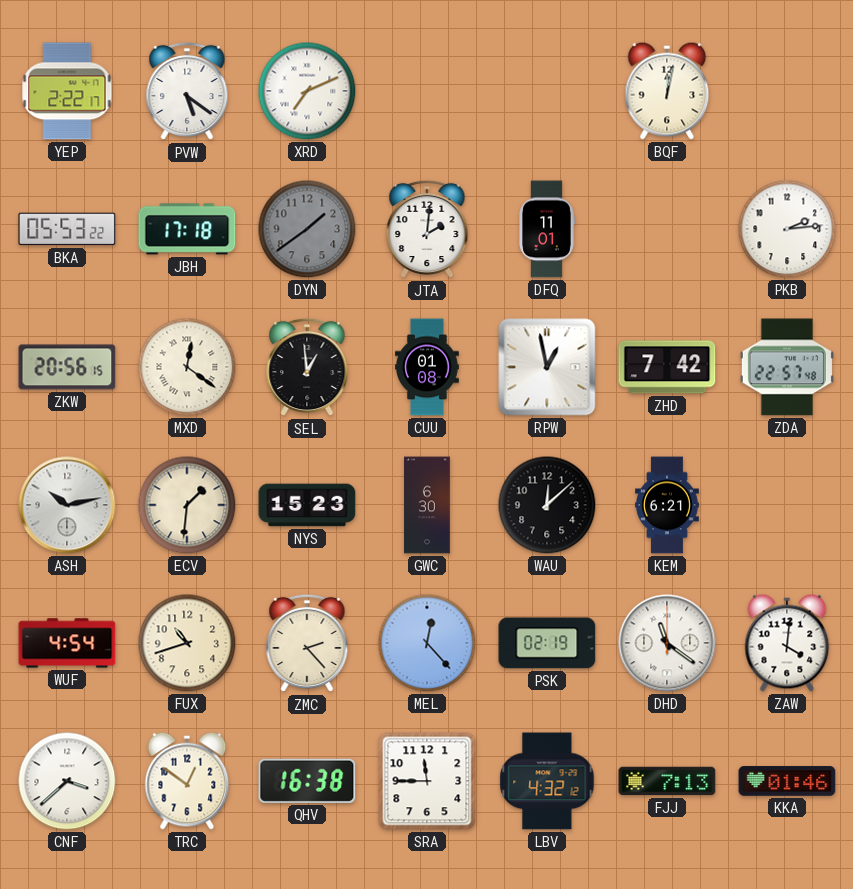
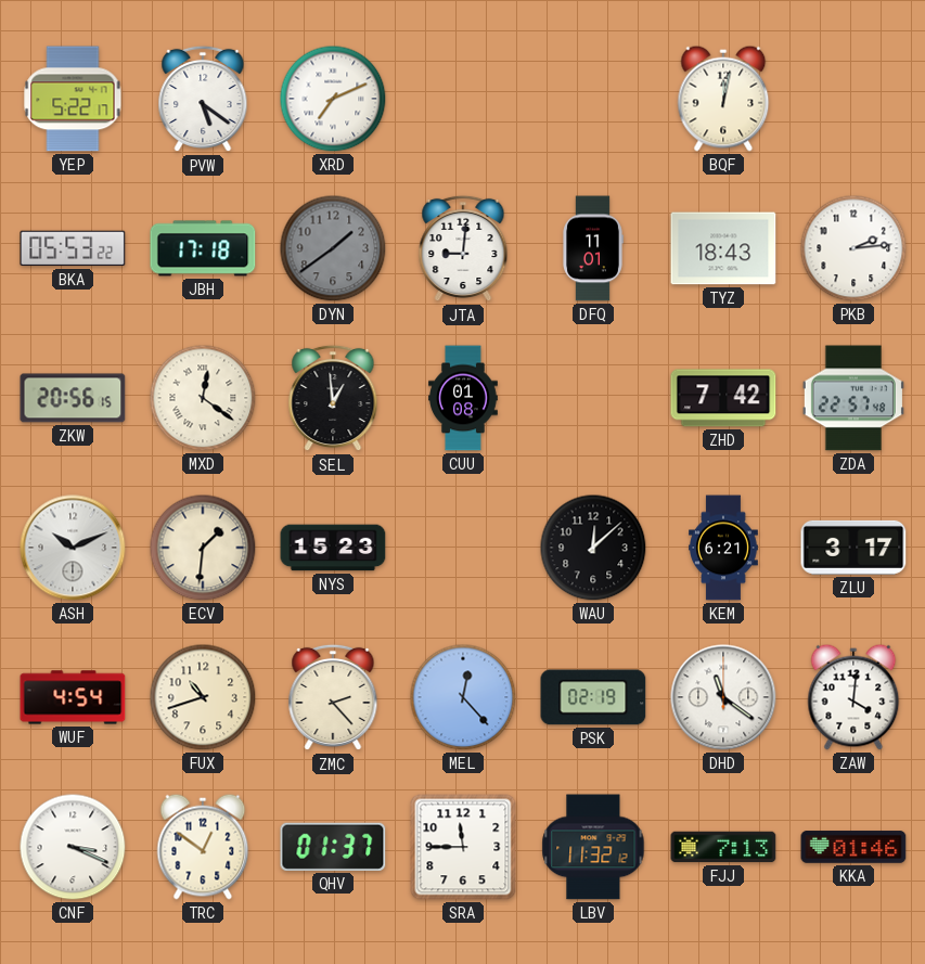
YEP: 2:22 -> 5:22 (73, 99)
JTA: 2:01 -> 9:01 (463, 248)
TYZ: none -> 18:43 (723, 248)
RPW: 12:58 -> none (547, 367)
ASH: 10:13 -> 10:11 (73, 548)
GWC: 6:30 -> none (427, 505)
ZLU: none -> 3:17 (853, 548)
CNF: 3:38 -> 3:19 (73, 847)
QHV: 16:38 -> 01:37 (333, 847)
LBV: 4:32 -> 11:32 (593, 847)
